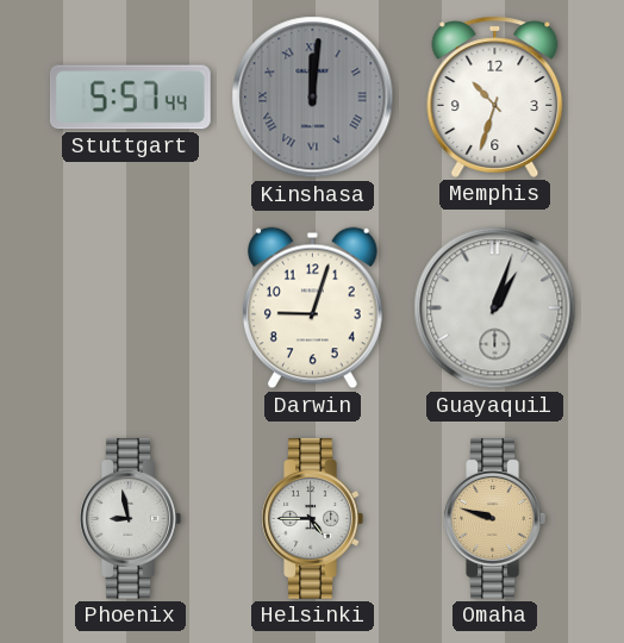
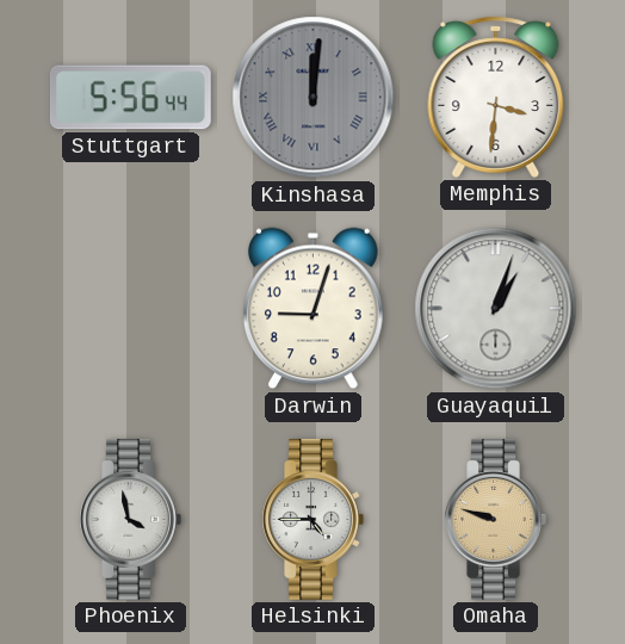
Stuttgart: 5:57 -> 5:56 (130, 98)
Memphis: 10:33 -> 3:31 (496, 97)
Phoenix: 8:58 -> 3:58 (130, 519)
